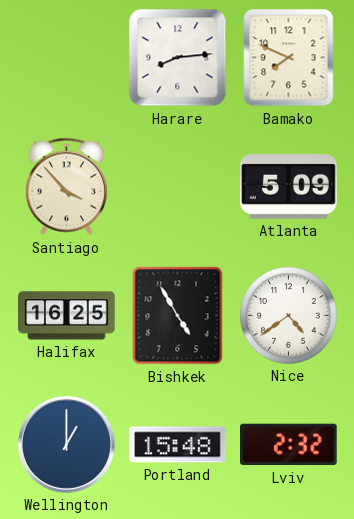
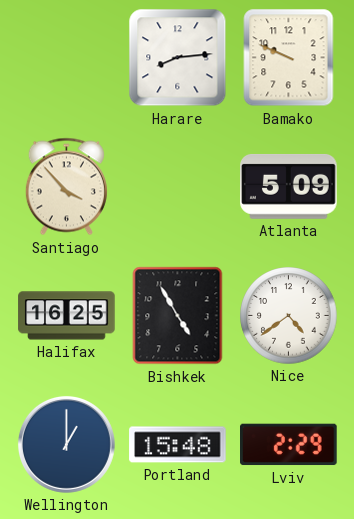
Bamako: 7:49 -> 9:49 (289, 58)
Lviv: 2:32 -> 2:29 (289, 445)
